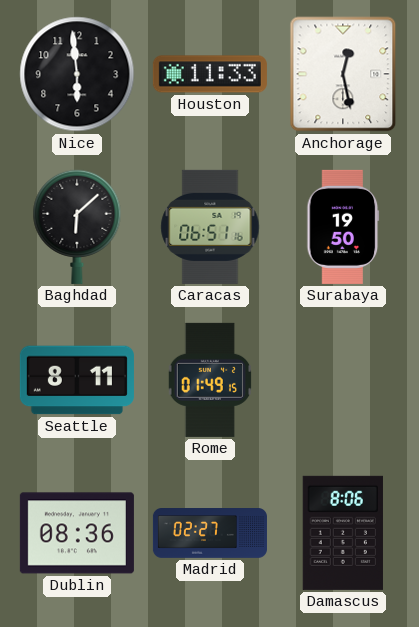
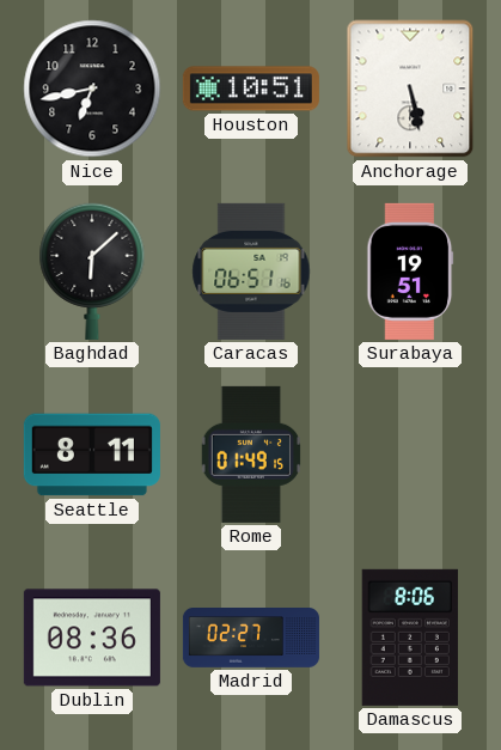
Nice: 5:59 -> 6:43 (92, 89)
Houston: 11:33 -> 10:51 (251, 89)
Anchorage: 12:28 -> 5:28 (410, 89)
Surabaya: 19:50 -> 19:51 (410, 272)
